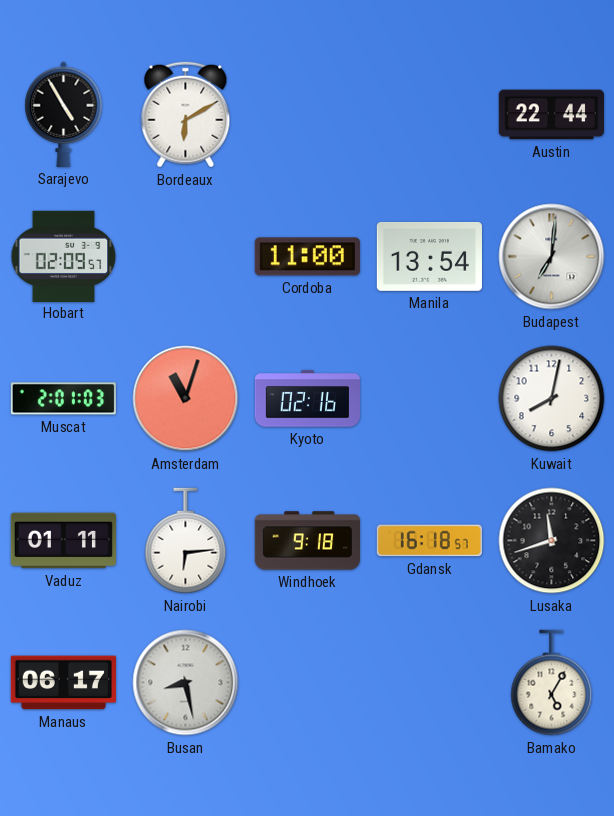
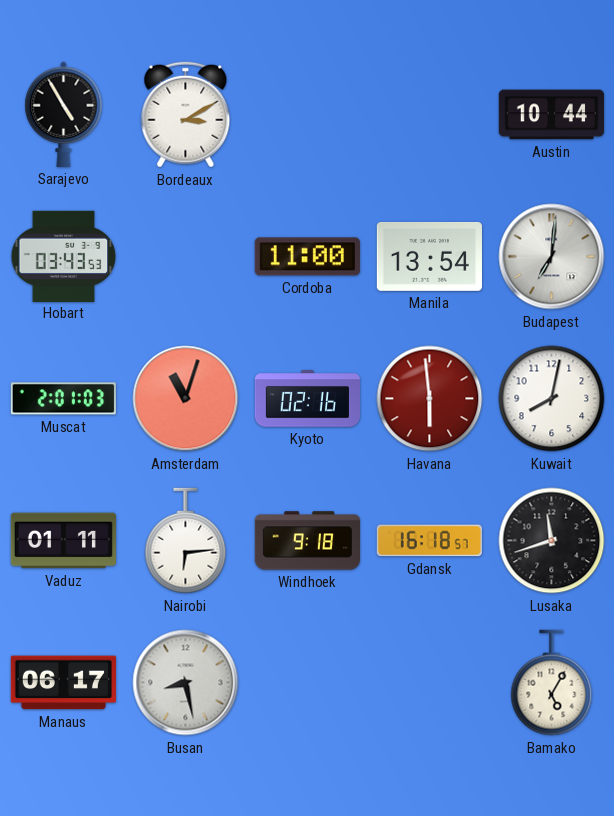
Bordeaux: 6:10 -> 3:10 (186, 115)
Austin: 22:44 -> 10:44 (551, 115)
Hobart: 02:09 -> 03:43 (64, 256)
Havana: none -> 5:59 (430, 399)
